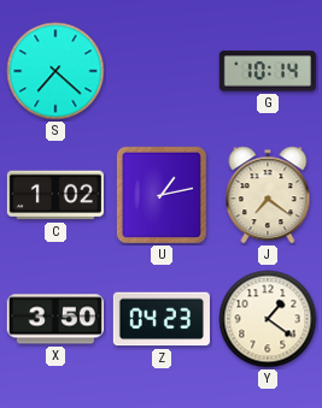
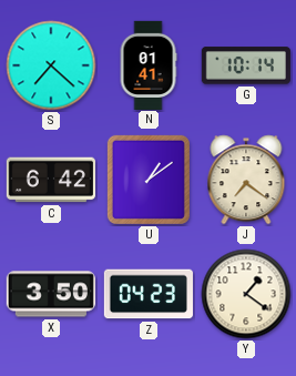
N: none -> 01:41 (149, 64)
C: 1:02 -> 6:42 (51, 180)
U: 1:13 -> 1:09 (149, 180)
